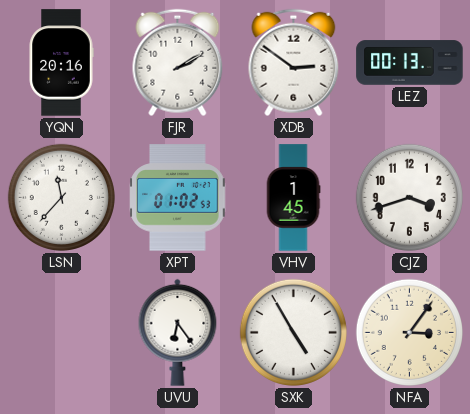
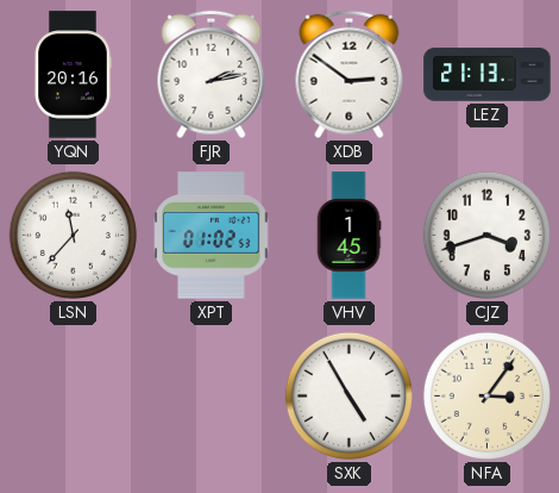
FJR: 2:10 -> 2:13 (212, 75)
LEZ: 00:13 -> 21:13 (488, 75)
UVU: 6:24 -> none (178, 332)
